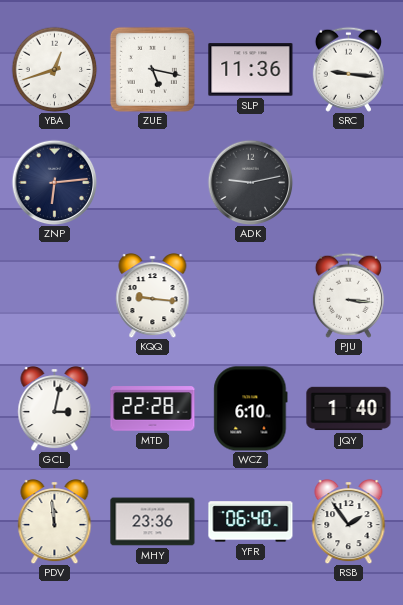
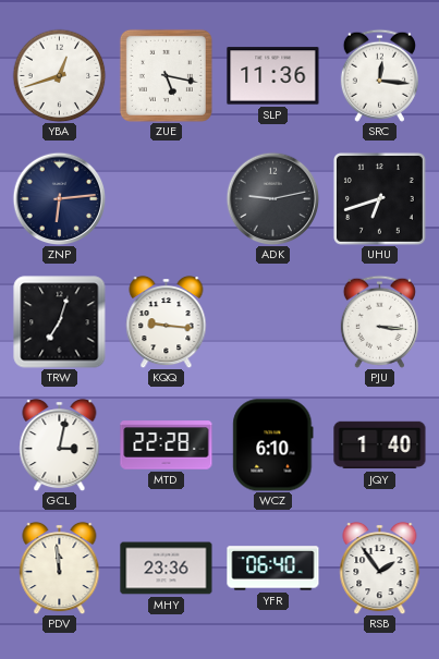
SRC: 9:16 -> 12:16 (379, 75)
UHU: none -> 6:42 (379, 198)
TRW: none -> 7:03 (60, 322)
